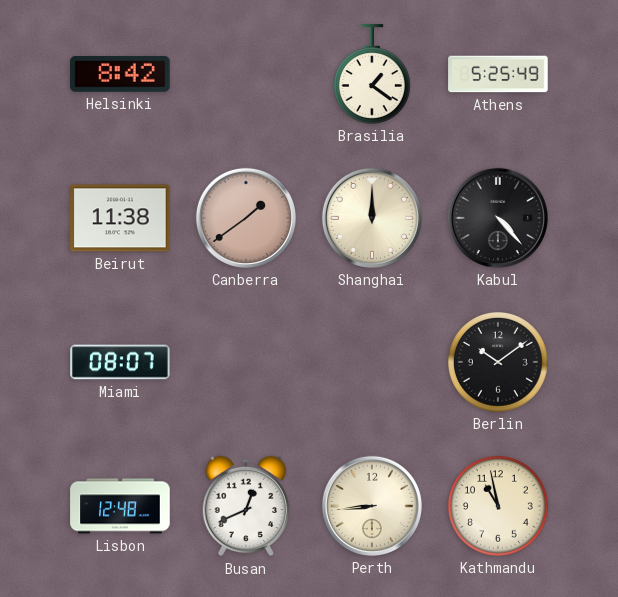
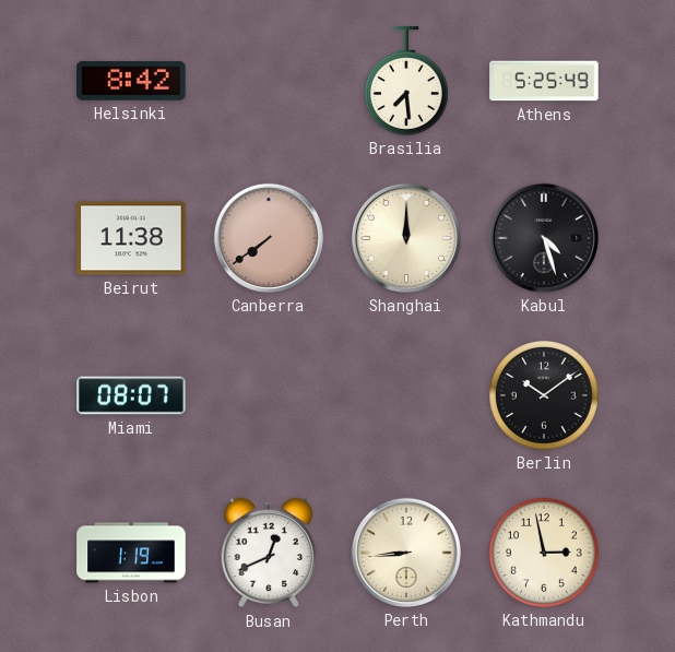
Brasilia: 1:21 -> 7:29 (406, 81)
Canberra: 1:39 -> 7:39 (269, 238)
Kabul: 4:23 -> 4:27 (544, 238)
Lisbon: 12:48 -> 1:19 (131, 553)
Kathmandu: 10:58 -> 2:58 (544, 553)
